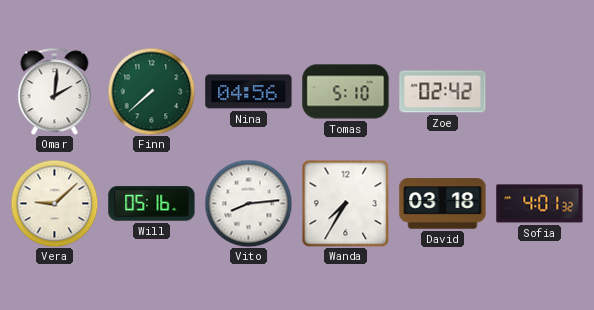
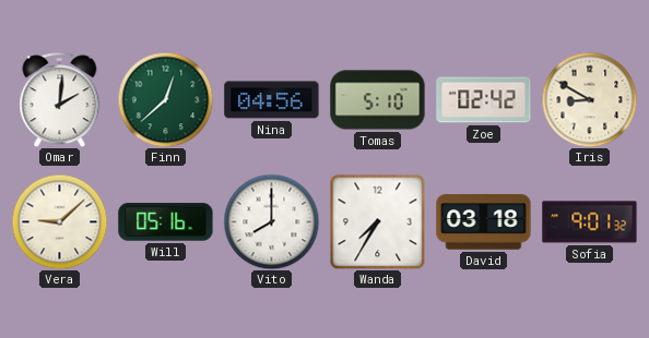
Finn: 7:38 -> 12:38 (165, 99)
Iris: none -> 8:50 (589, 99)
Vito: 8:14 -> 8:00 (271, 221)
Sofia: 4:01 -> 9:01 (590, 222)
